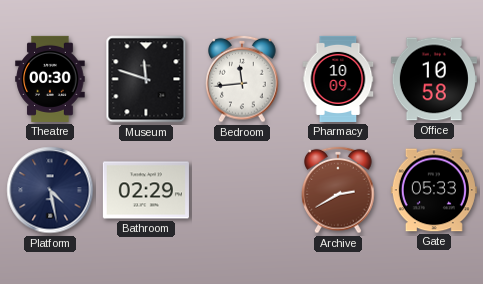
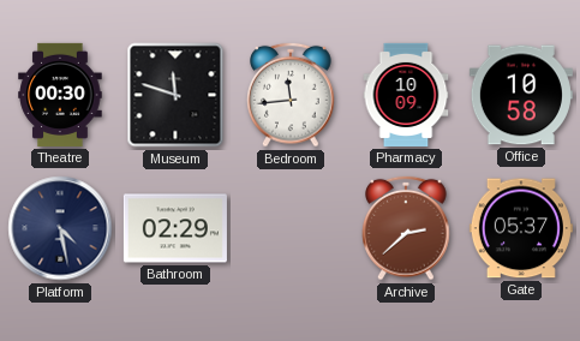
Archive: 2:40 -> 2:38 (406, 228)
Gate: 05:33 -> 05:37 (521, 228)
